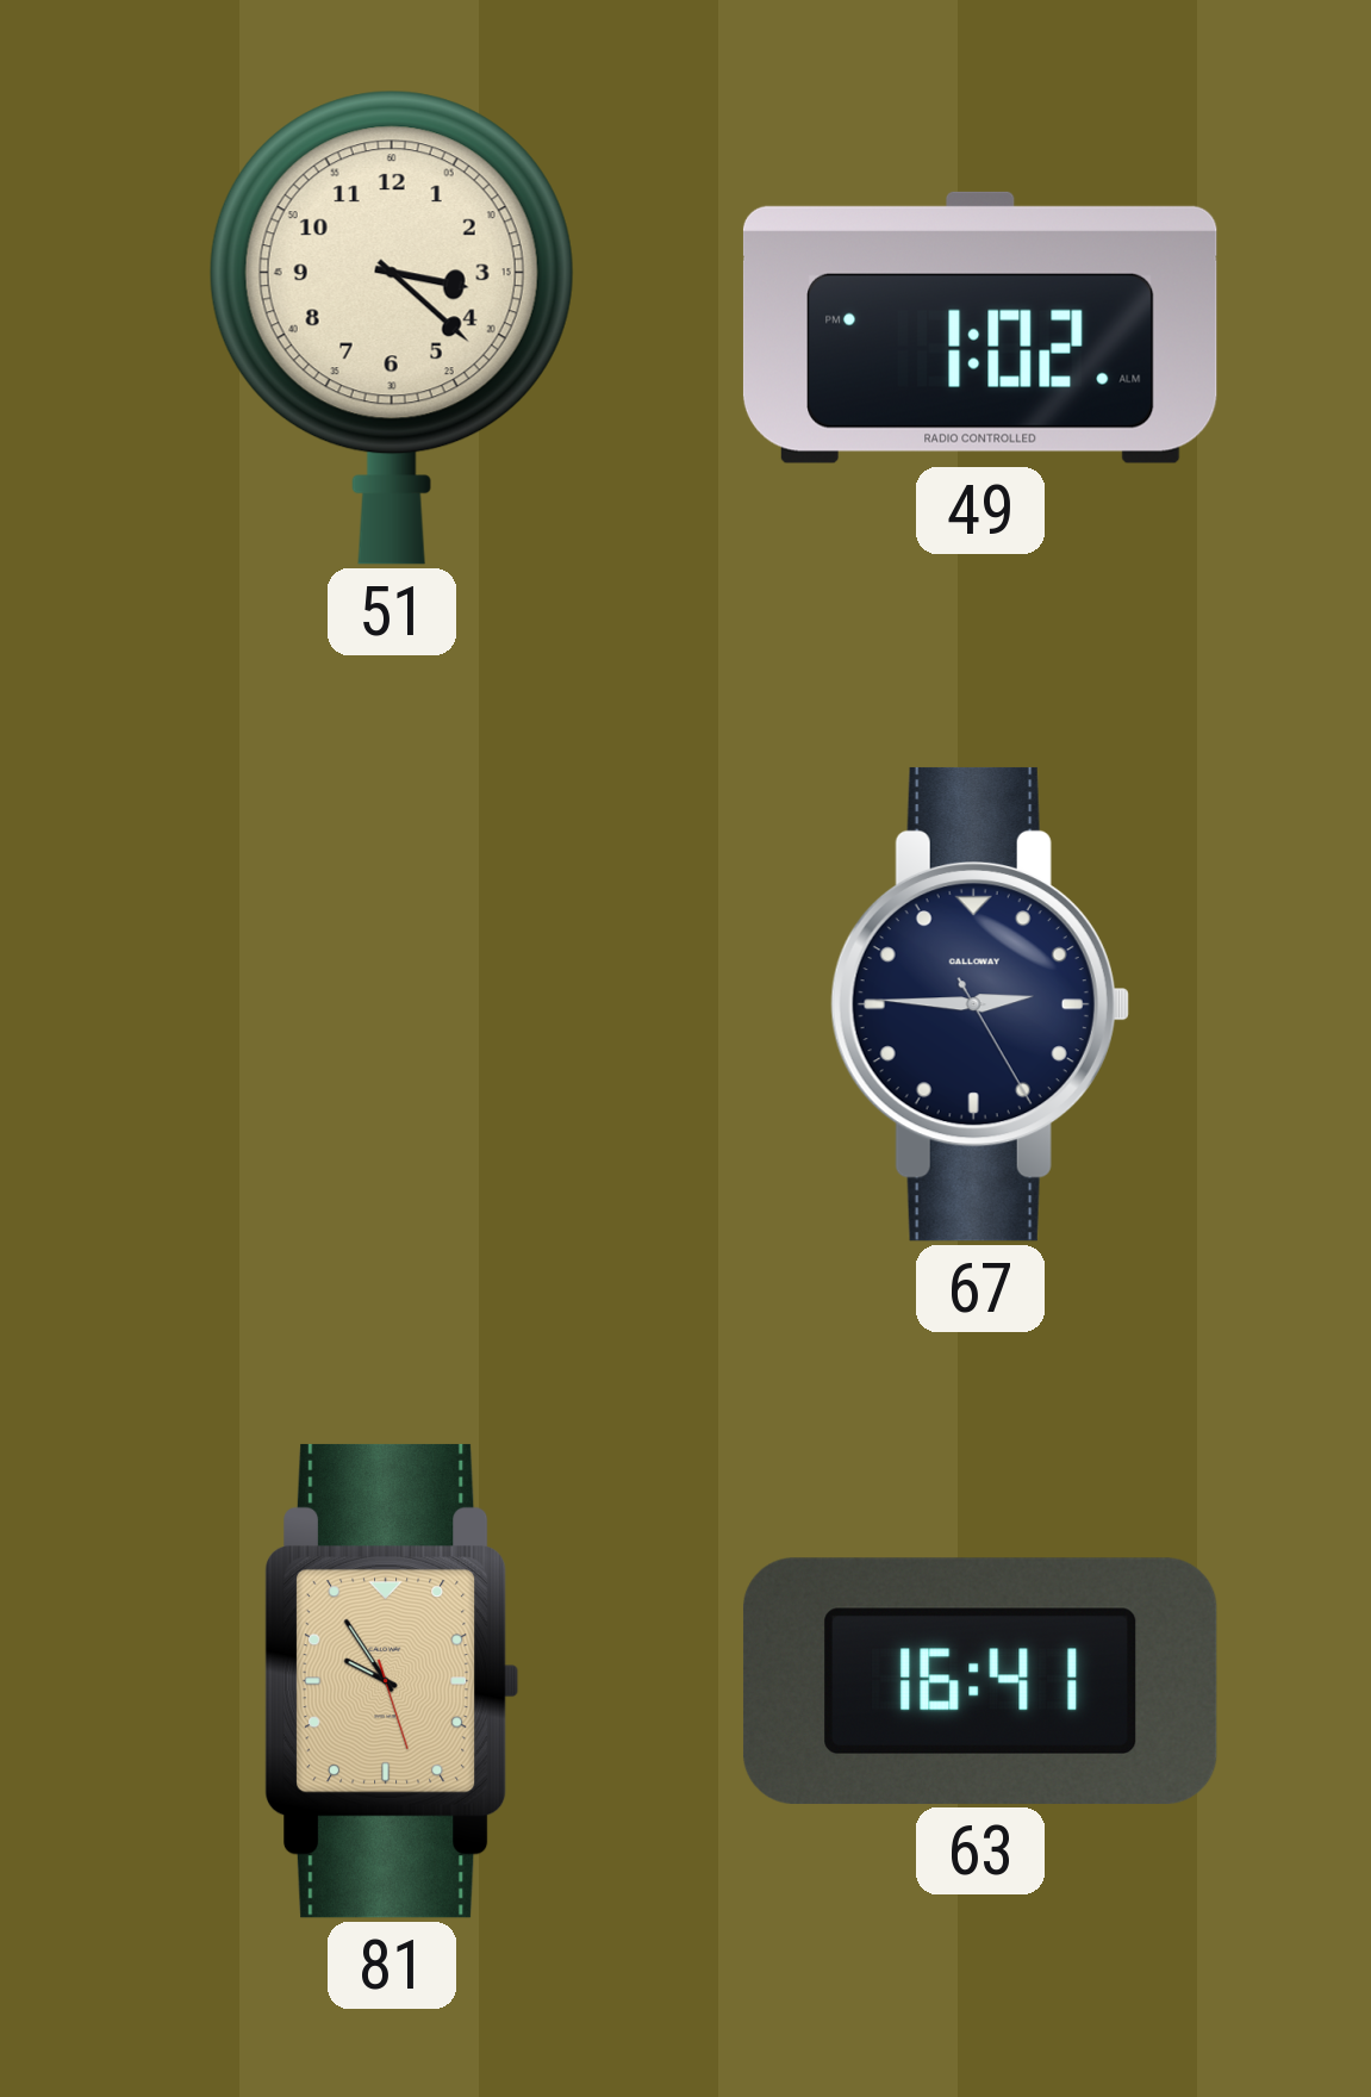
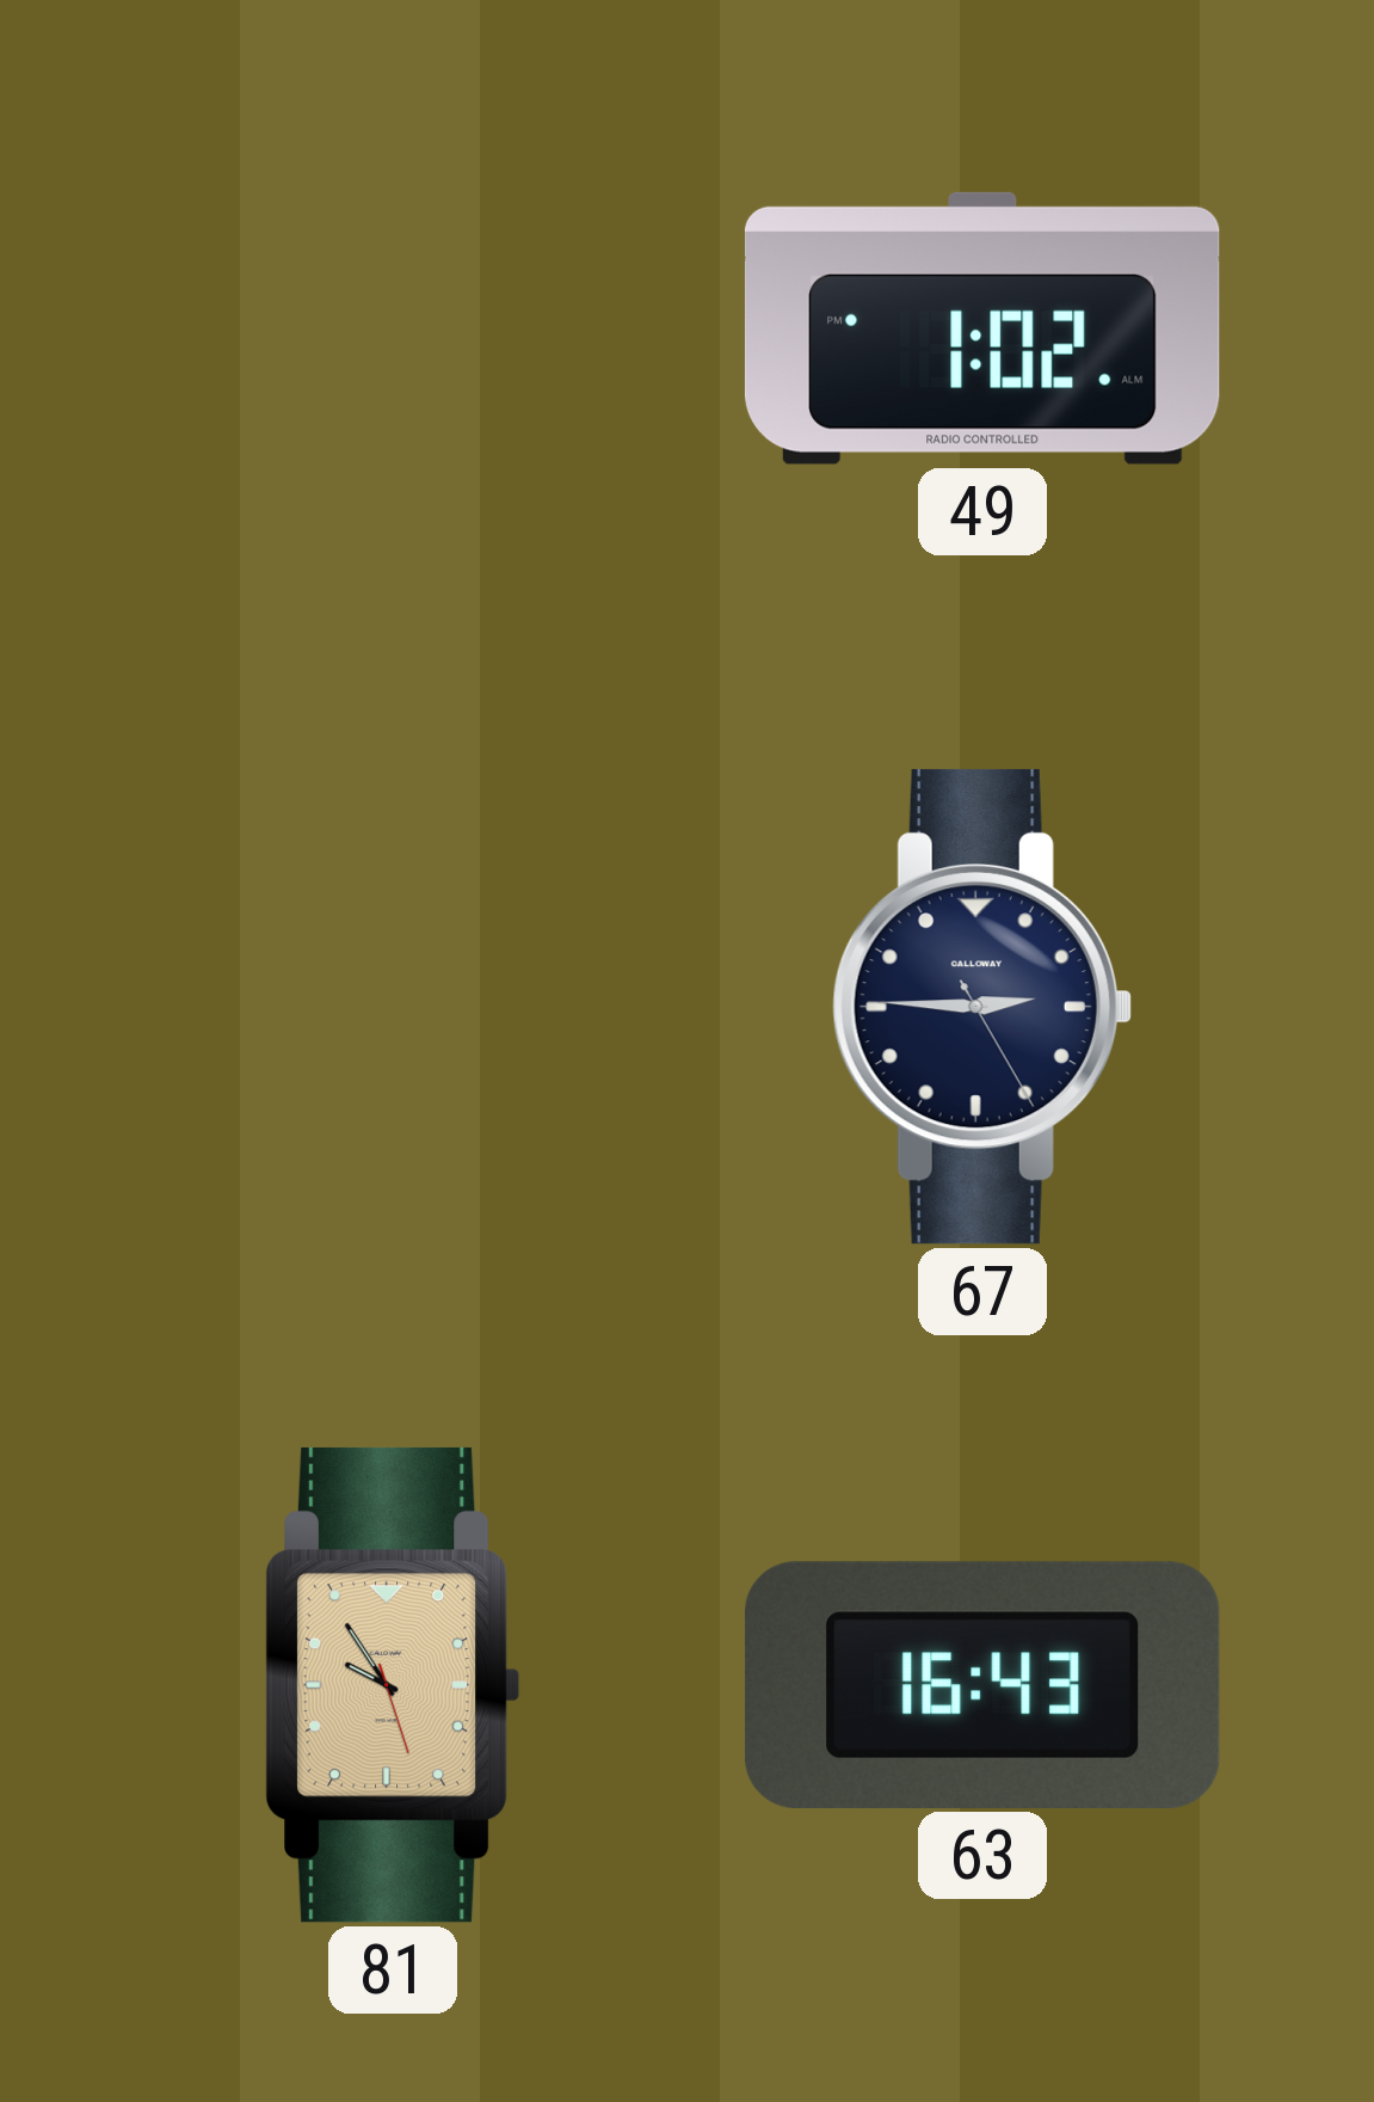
51: 3:22 -> none (392, 328)
63: 16:41 -> 16:43 (982, 1685)
